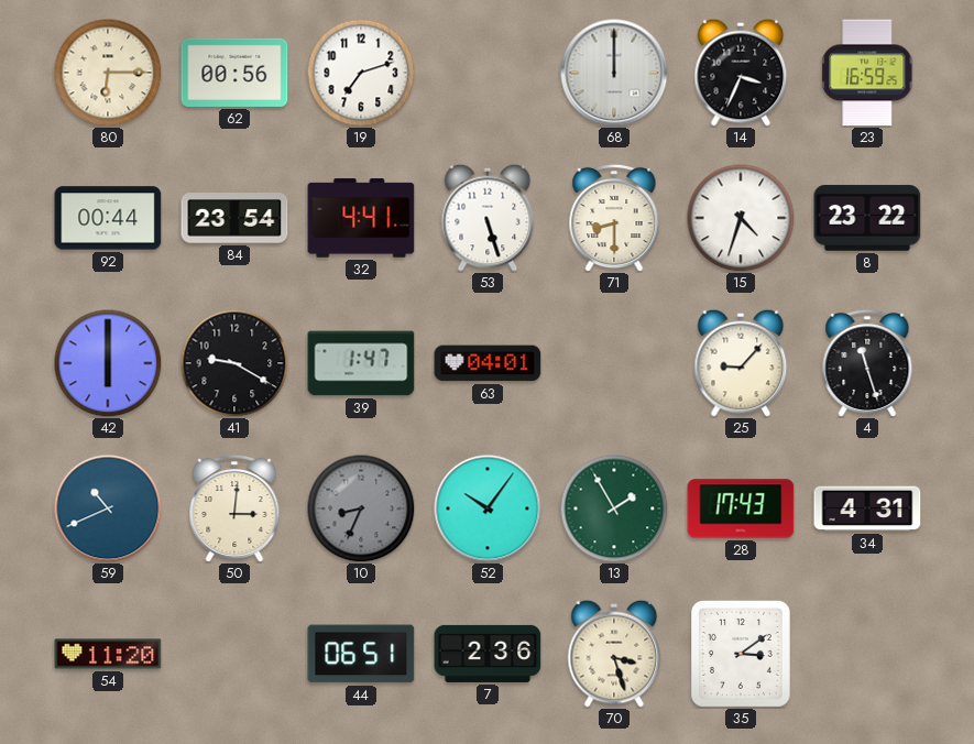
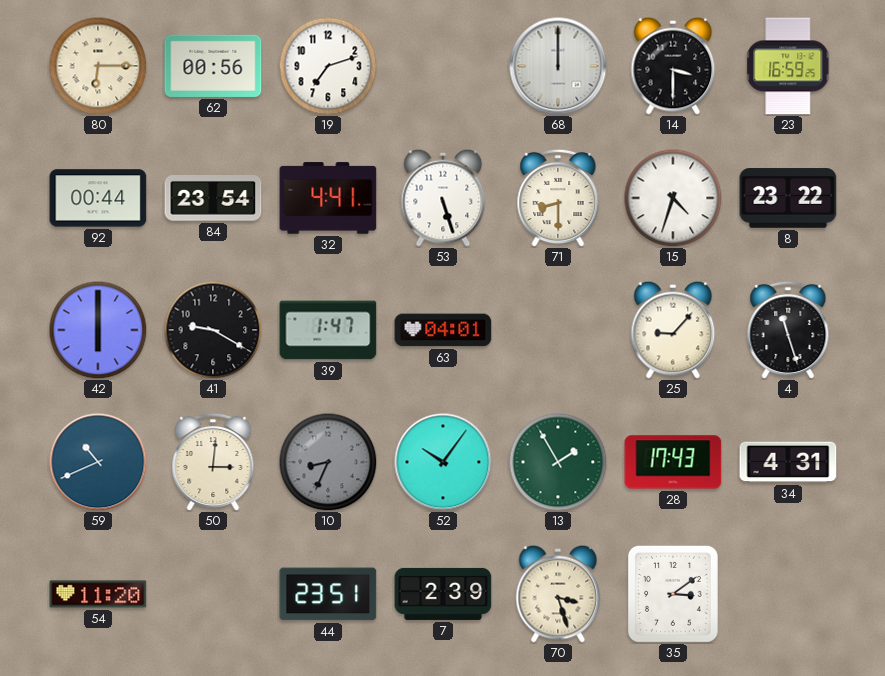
14: 3:34 -> 3:30 (673, 66)
44: 06:51 -> 23:51 (328, 594)
7: 2:36 -> 2:39 (443, 594)
